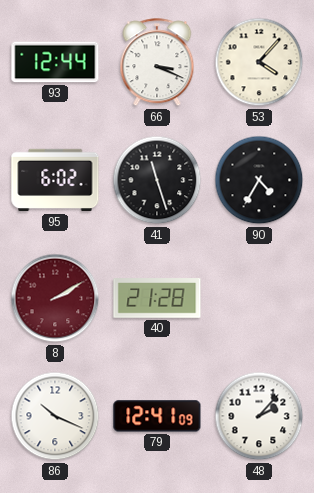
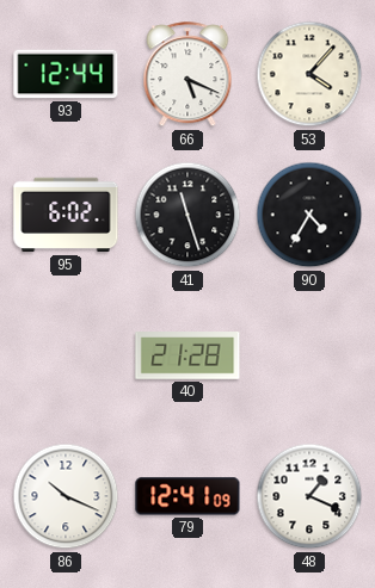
66: 3:19 -> 5:19 (187, 75)
8: 2:10 -> none (55, 298)
48: 2:07 -> 1:19 (309, 496)
